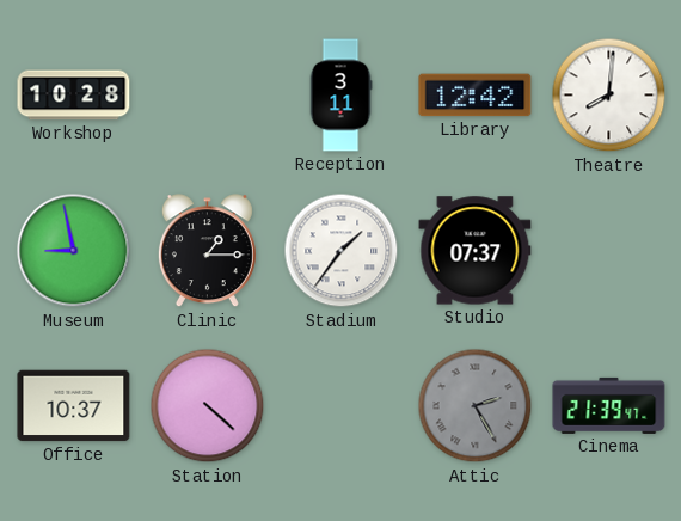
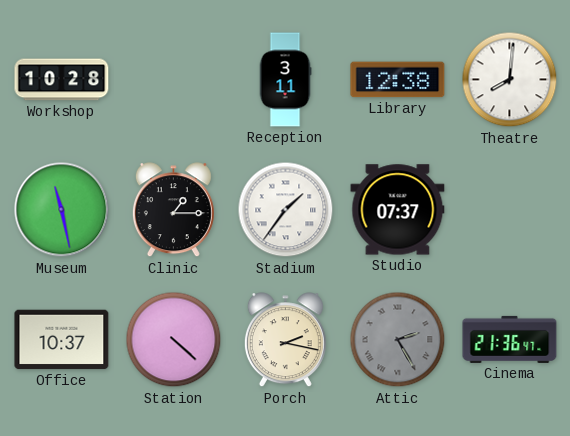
Library: 12:42 -> 12:38 (398, 80)
Museum: 8:58 -> 11:28 (62, 210)
Porch: none -> 2:17 (285, 340)
Cinema: 21:39 -> 21:36 (510, 339)
